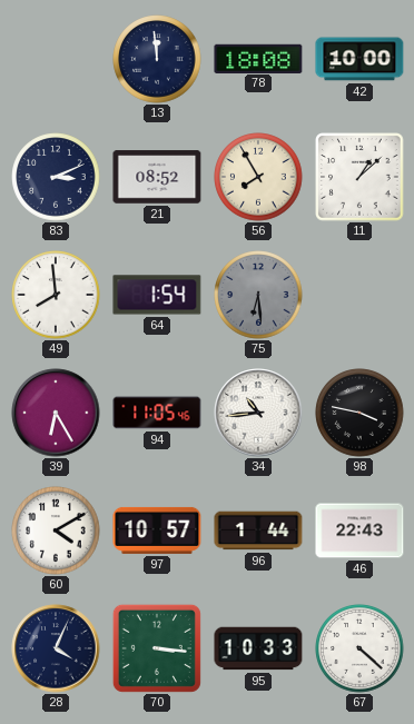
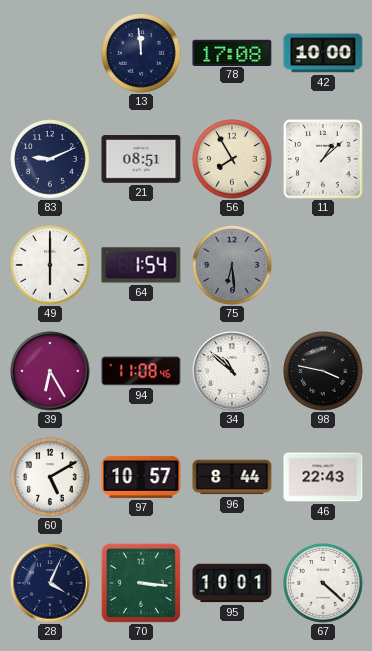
78: 18:08 -> 17:08 (232, 52)
83: 3:11 -> 9:11 (50, 159)
21: 08:52 -> 08:51 (141, 159)
49: 7:59 -> 6:00 (50, 265)
94: 11:05 -> 11:08 (141, 371)
34: 10:44 -> 10:52 (232, 371)
60: 4:10 -> 5:10 (50, 477)
96: 1:44 -> 8:44 (232, 477)
95: 10:33 -> 10:01 (232, 583)
